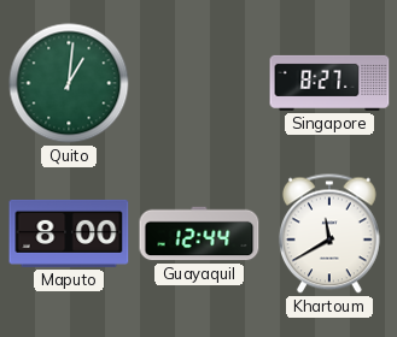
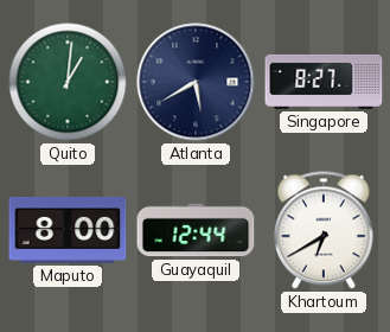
Atlanta: none -> 5:40 (196, 82)
Khartoum: 11:40 -> 6:40 (324, 230)
